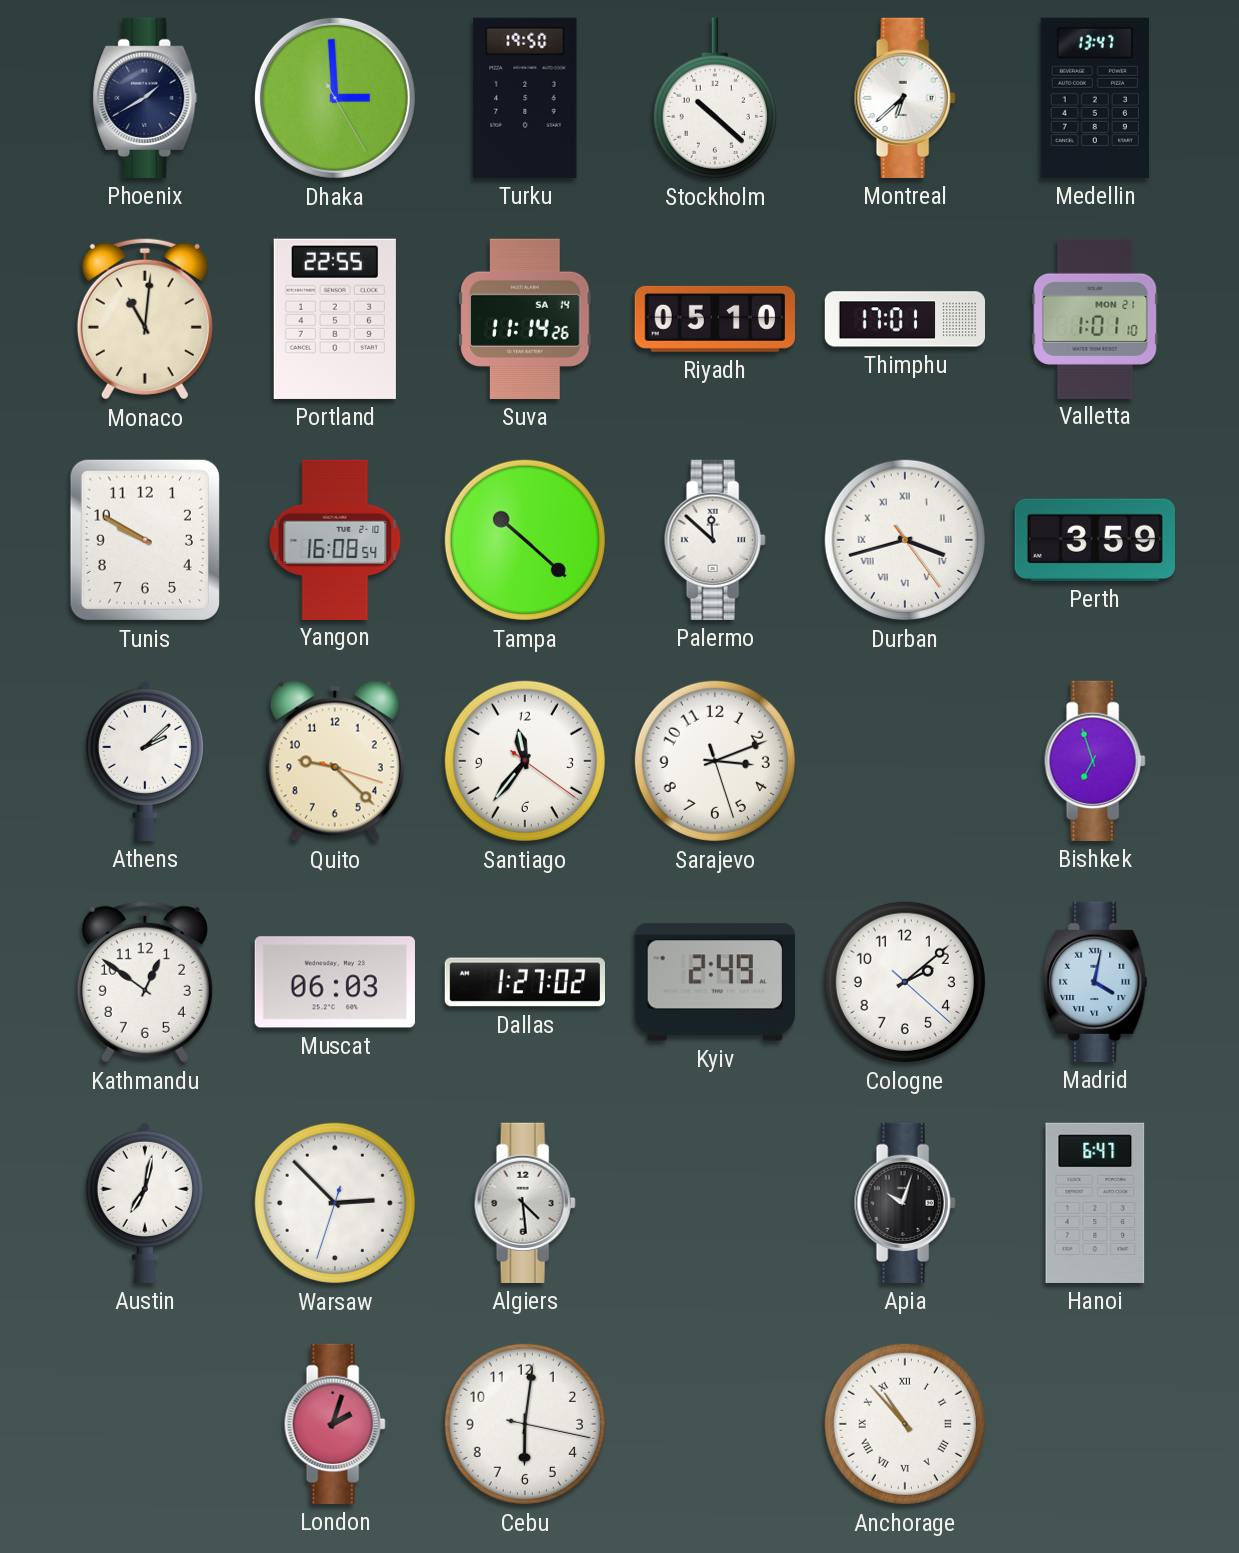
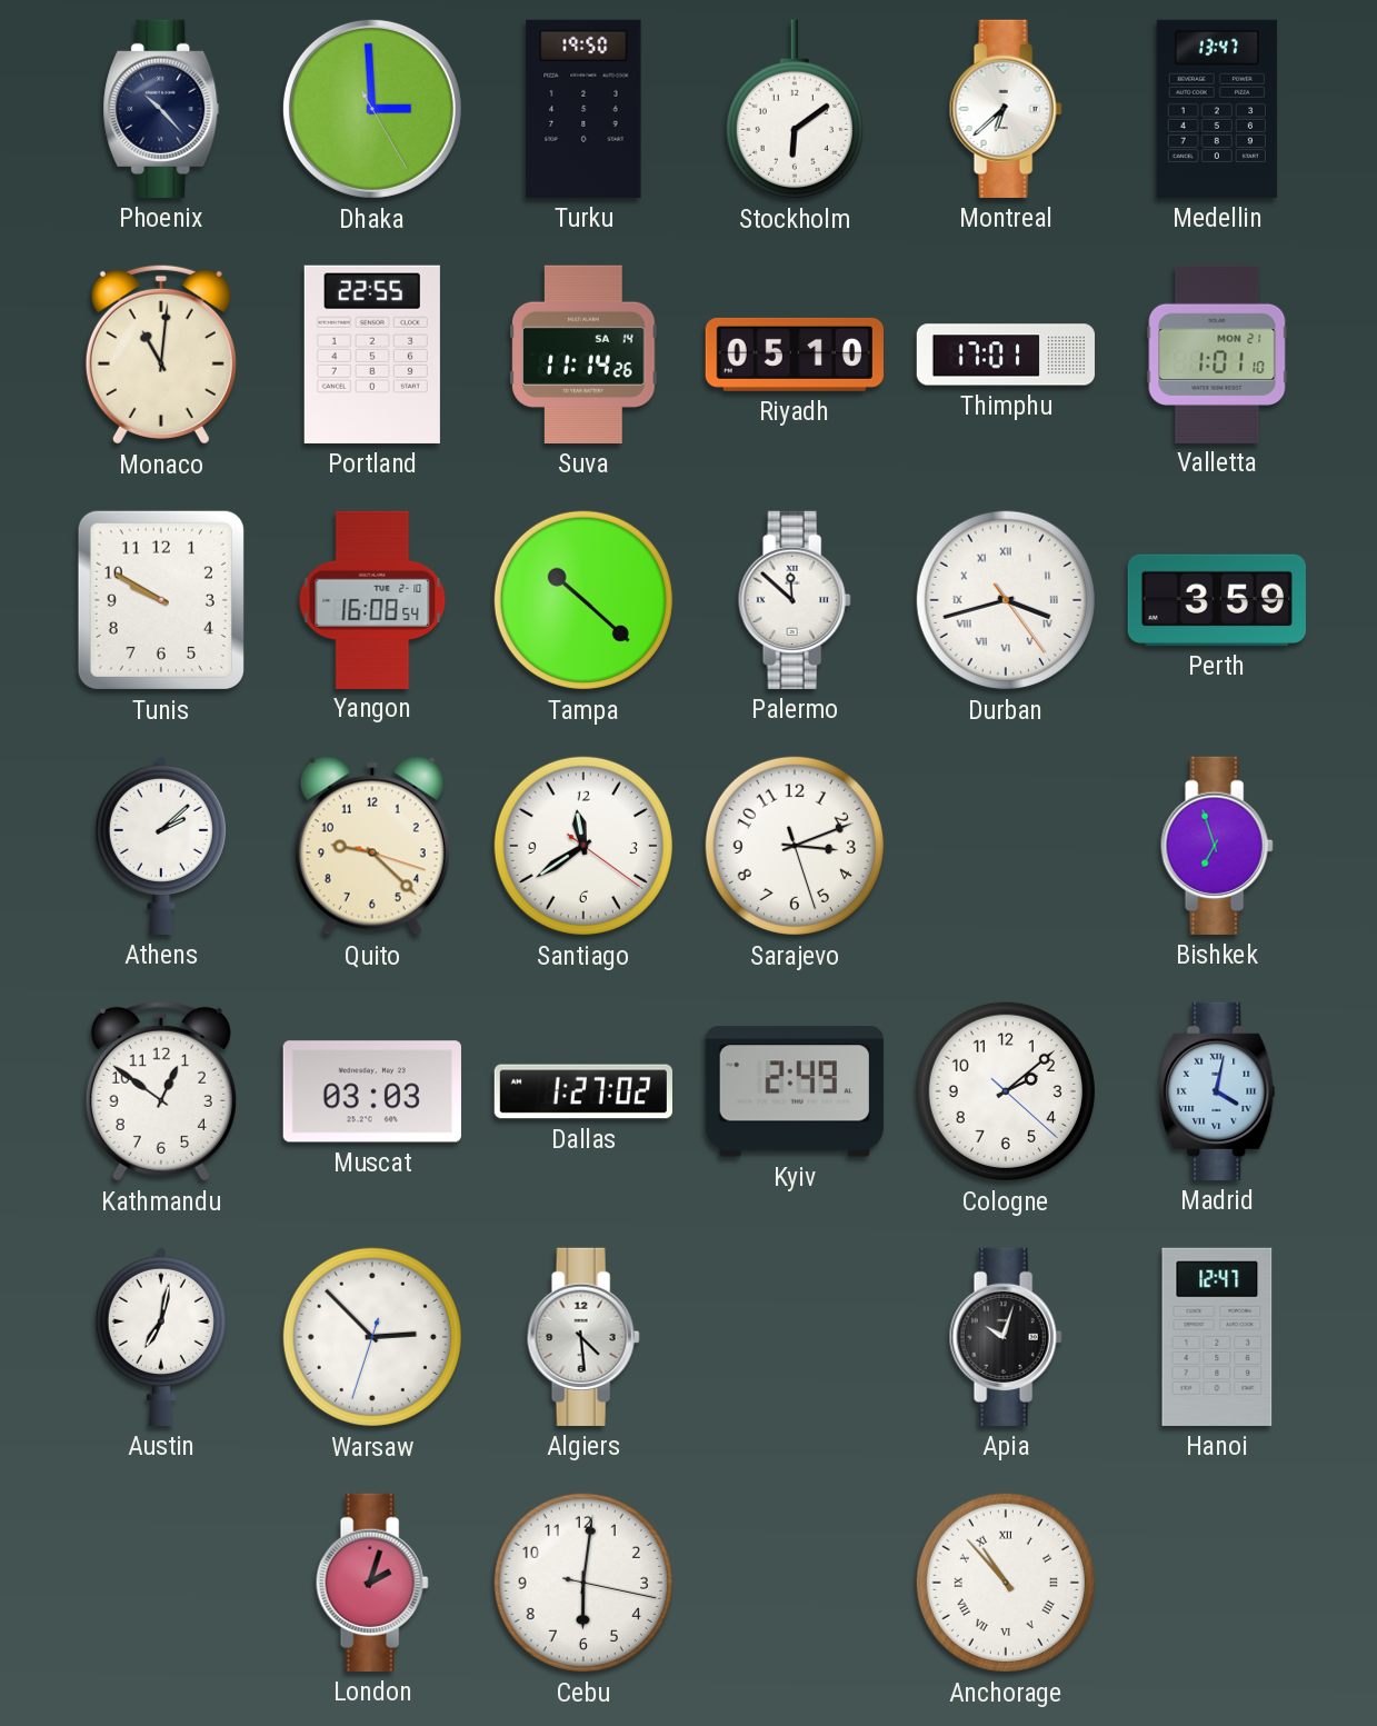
Phoenix: 1:40 -> 10:23 (161, 109)
Stockholm: 10:22 -> 6:09 (795, 109)
Santiago: 11:36 -> 11:39 (583, 846)
Muscat: 06:03 -> 03:03 (372, 1091)
Hanoi: 6:47 -> 12:47 (1217, 1337)
